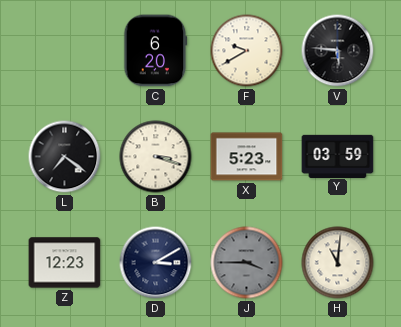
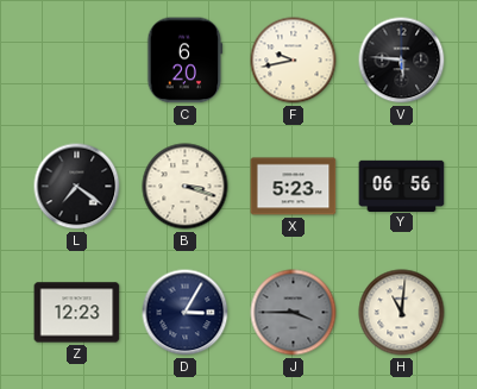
F: 9:40 -> 9:43 (294, 61)
Y: 03:59 -> 06:56 (402, 186)
D: 3:10 -> 3:05 (186, 313)
